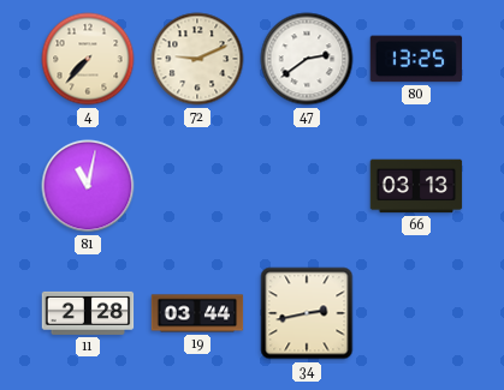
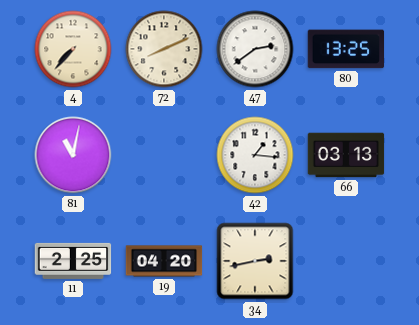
72: 9:11 -> 8:11 (164, 49)
42: none -> 1:16 (255, 155)
11: 2:28 -> 2:25 (73, 261)
19: 03:44 -> 04:20 (164, 261)
